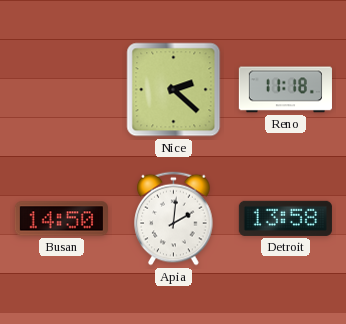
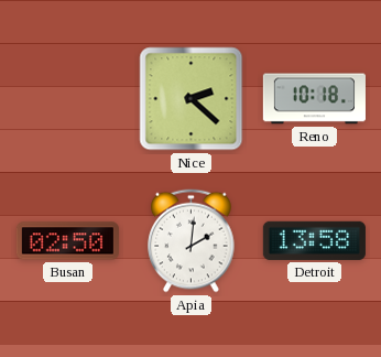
Reno: 11:18 -> 10:18 (314, 99)
Busan: 14:50 -> 02:50 (67, 241)
